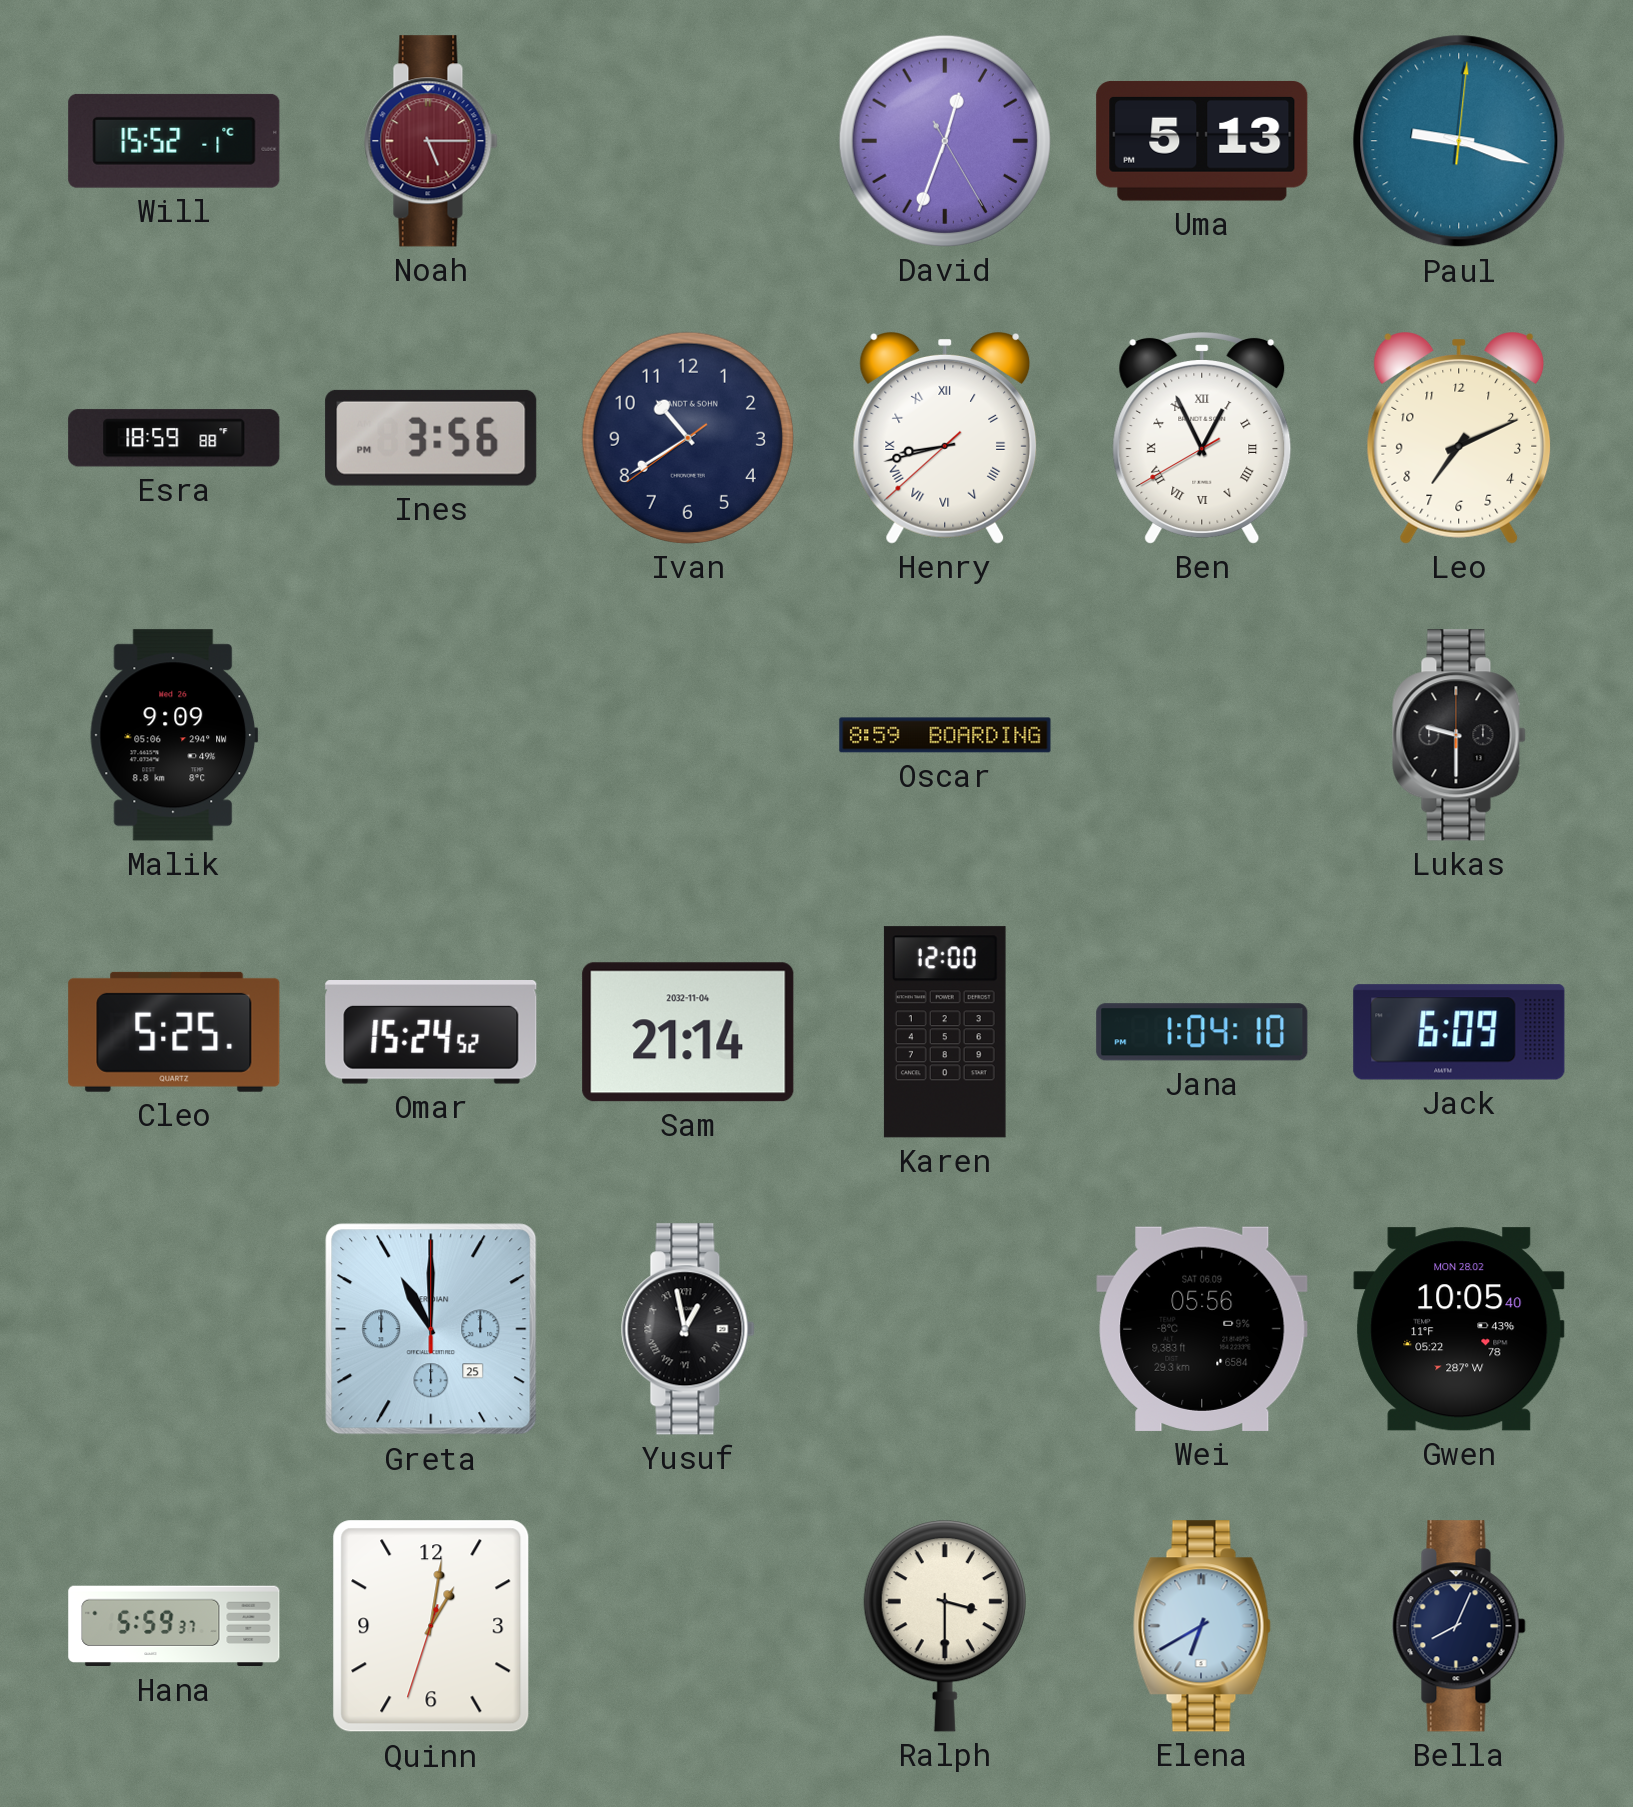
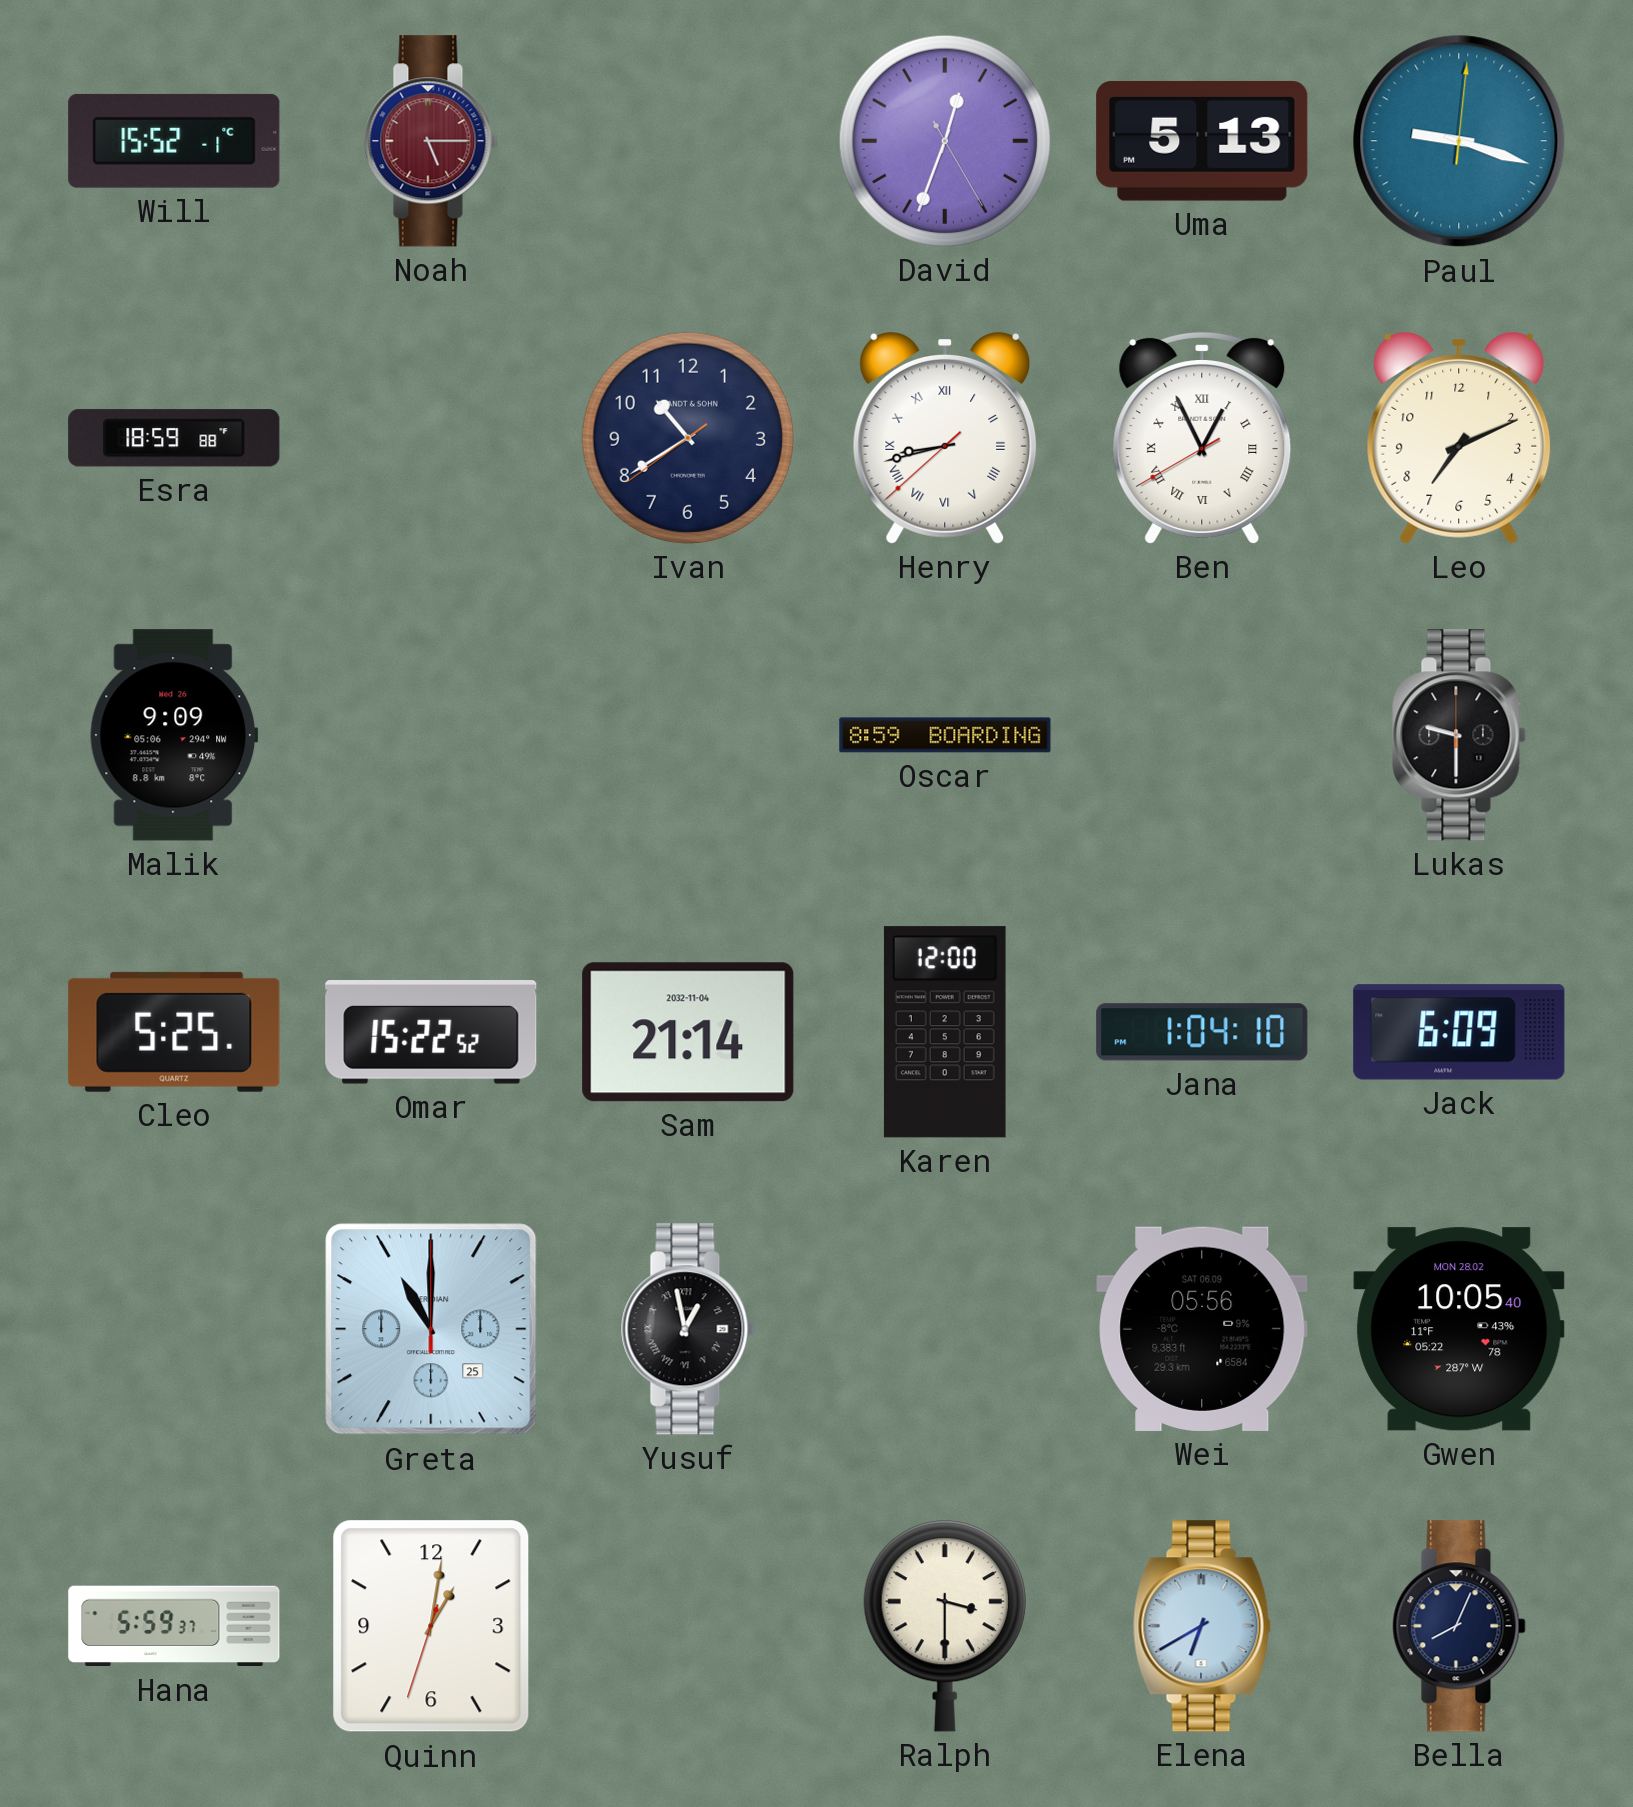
Ines: 3:56 -> none (431, 438)
Omar: 15:24 -> 15:22 (431, 1033)
